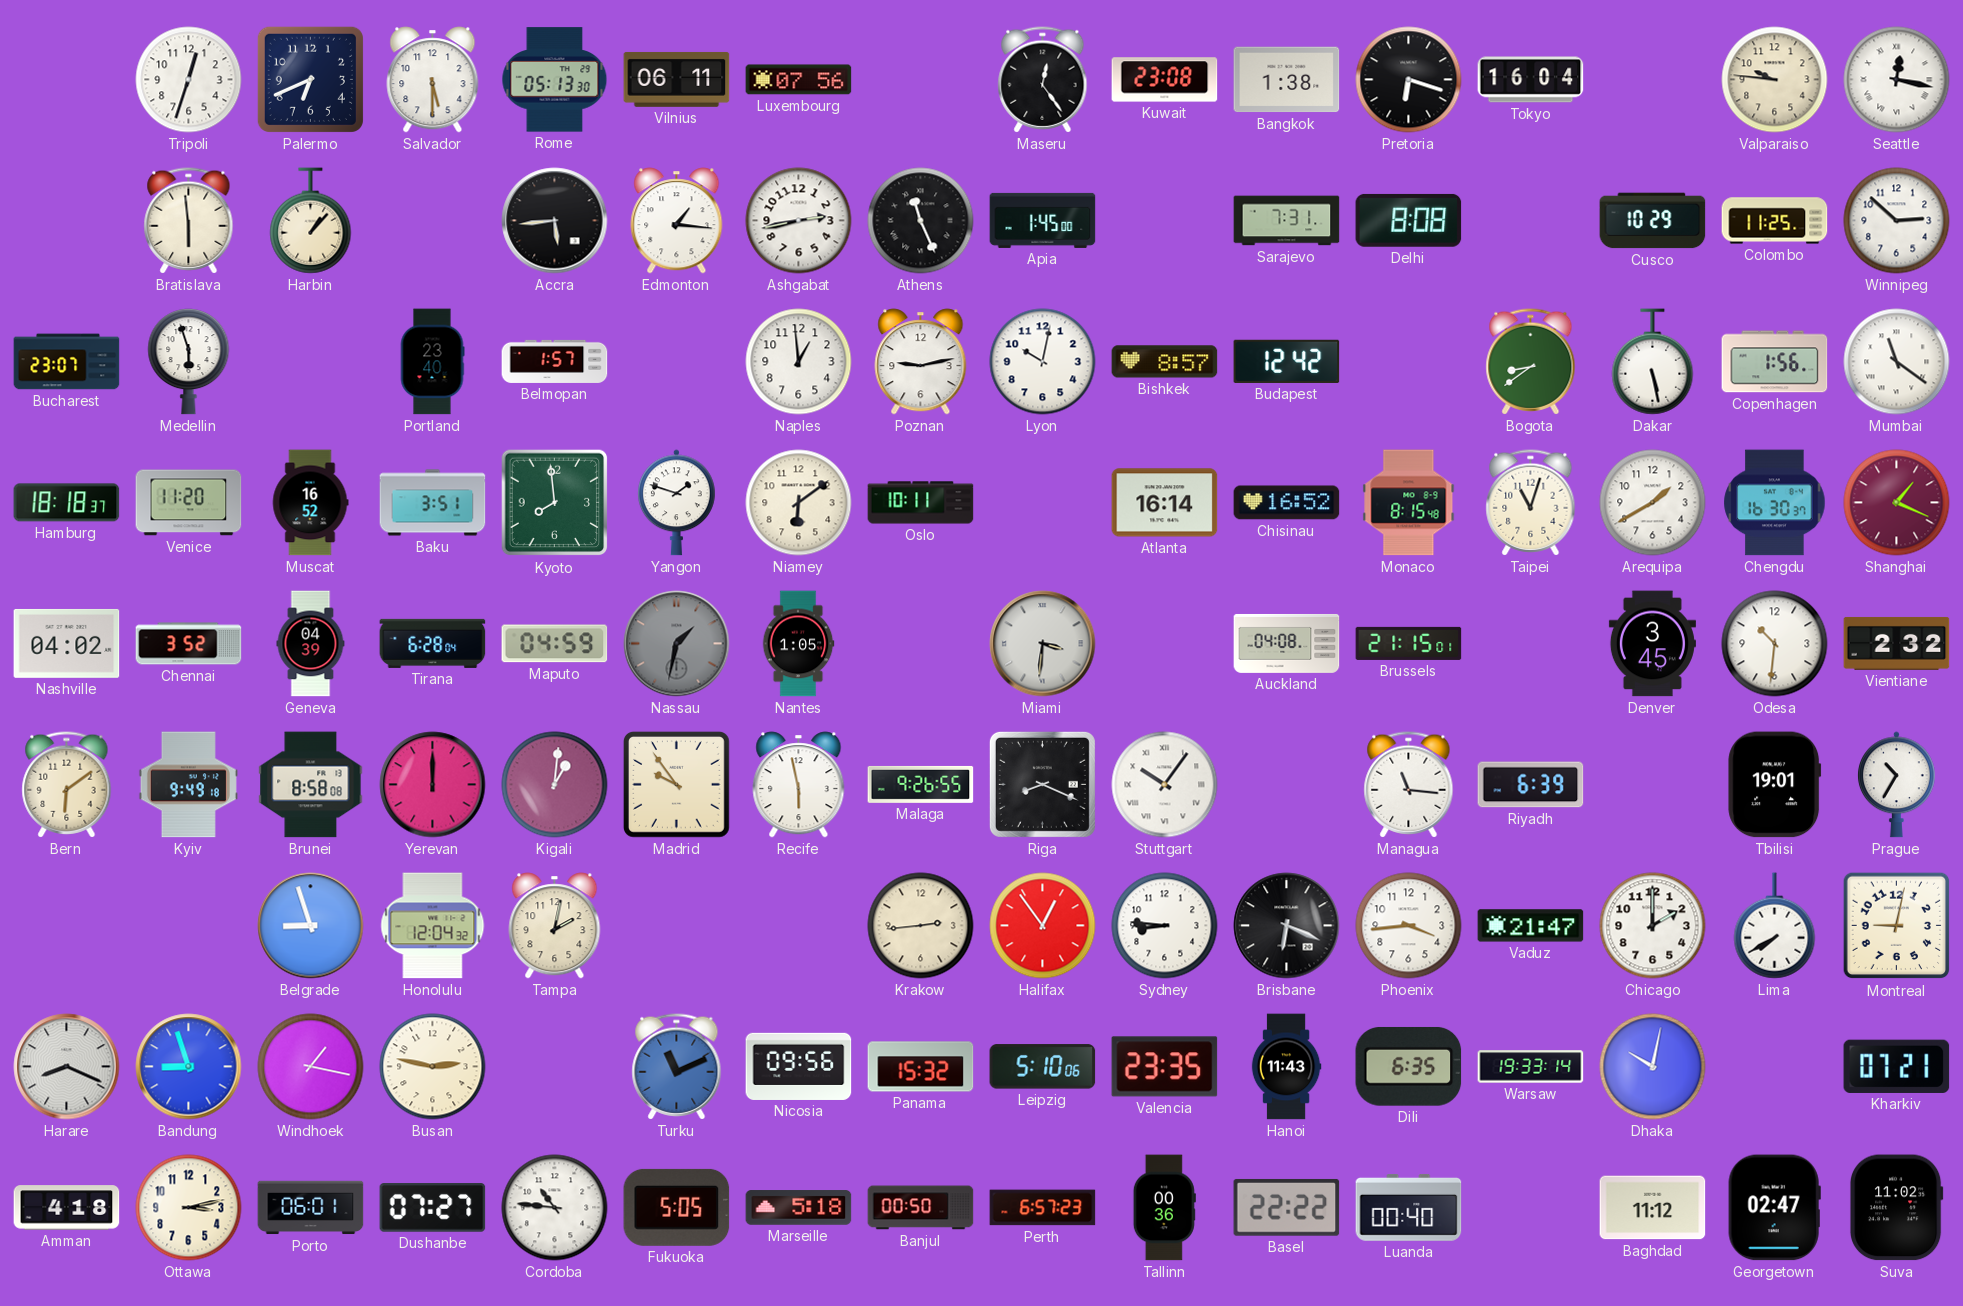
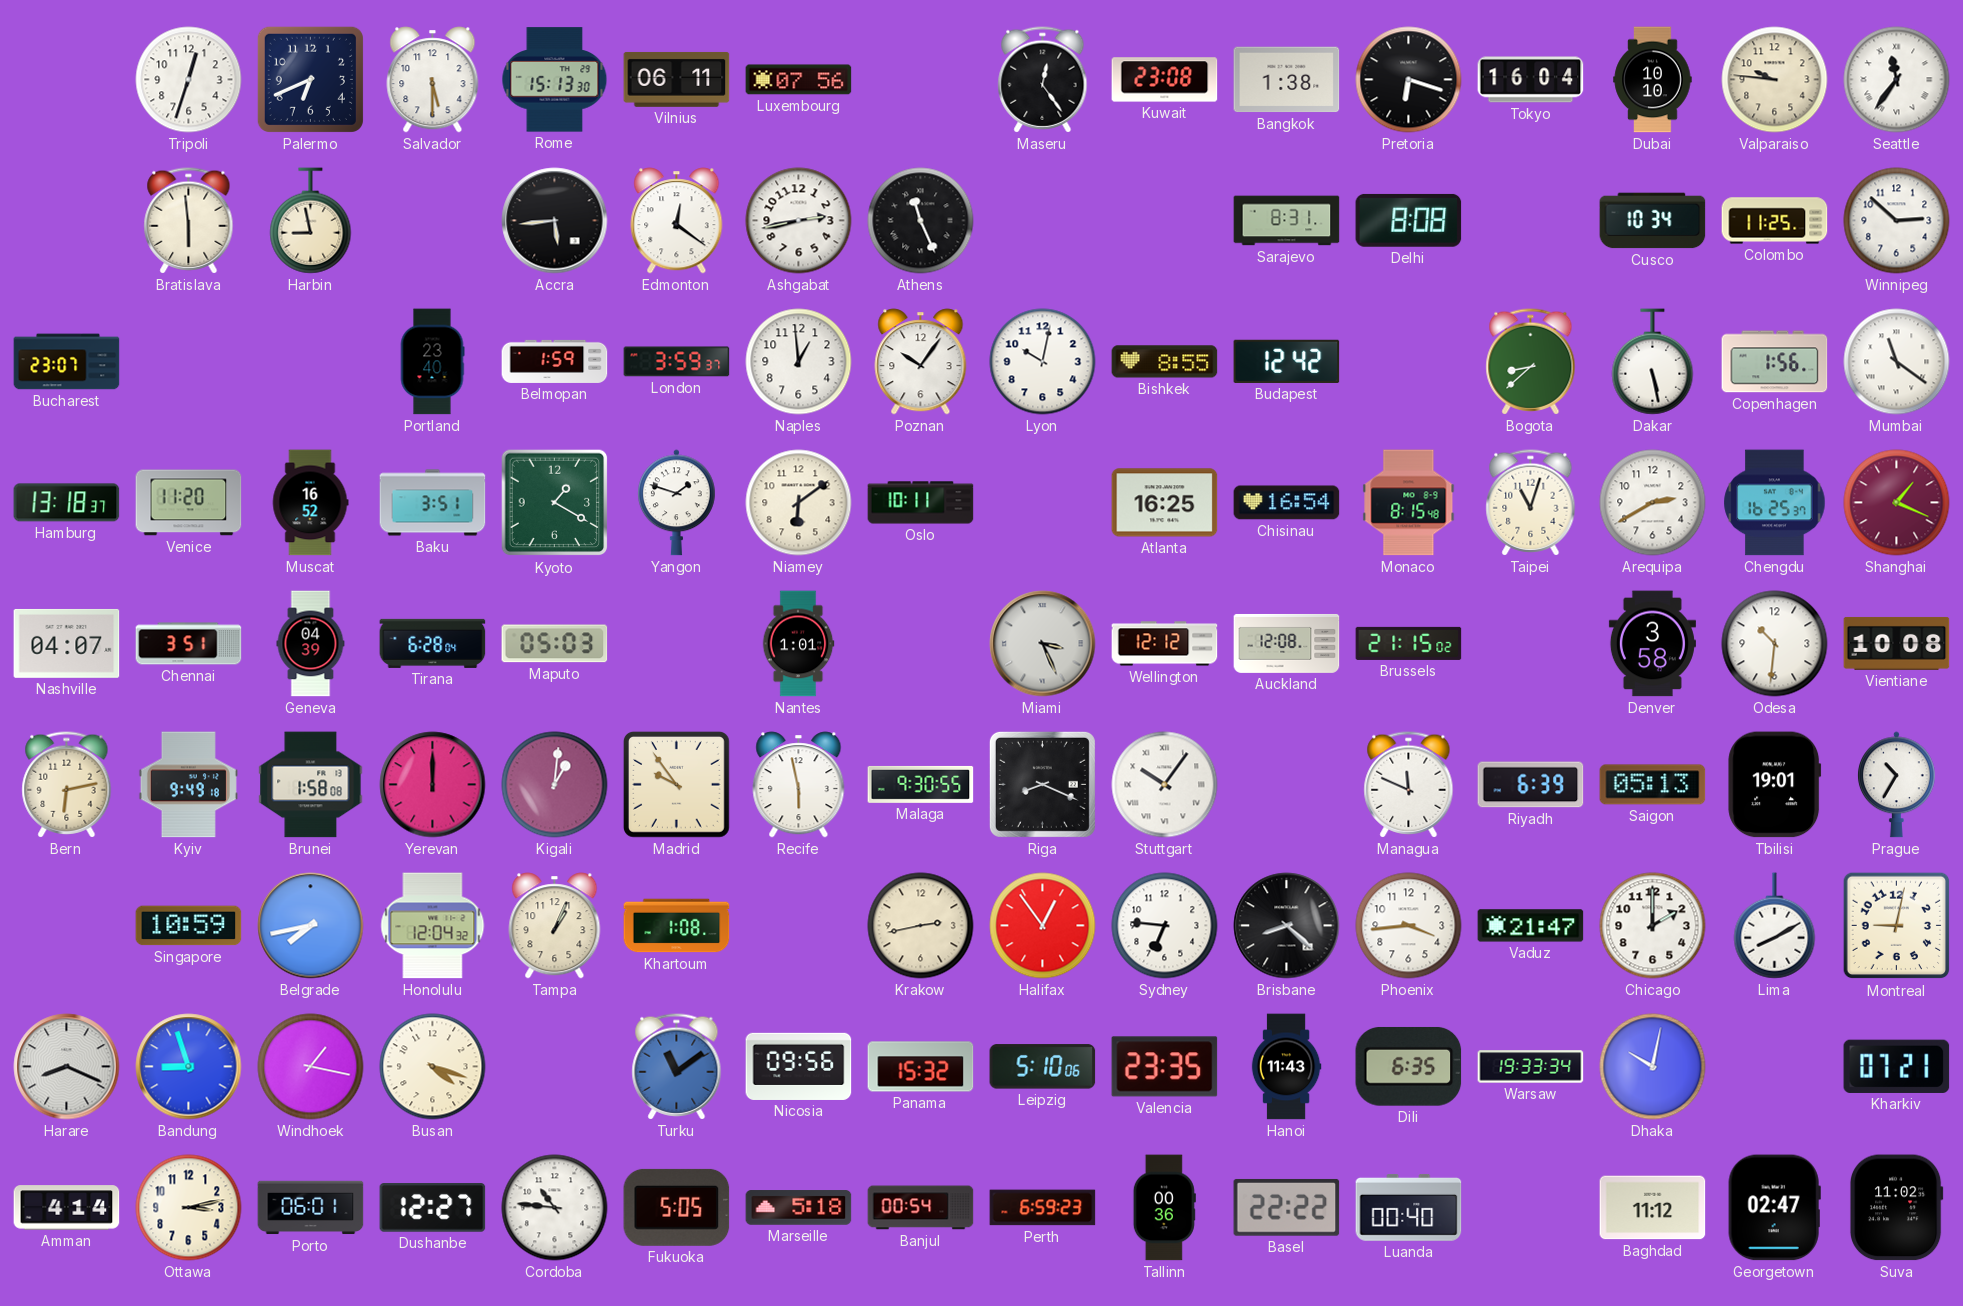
Rome: 05:13 -> 15:13 (555, 80)
Dubai: none -> 10:10 (1653, 80)
Seattle: 12:17 -> 11:36 (1897, 80)
Harbin: 1:07 -> 8:58 (311, 221)
Edmonton: 1:16 -> 12:21 (677, 221)
Apia: 1:45 -> none (1043, 220)
Sarajevo: 7:31 -> 8:31 (1287, 221)
Cusco: 10:29 -> 10:34 (1653, 221)
Medellin: 5:57 -> none (189, 362)
Belmopan: 1:57 -> 1:59 (555, 361)
London: none -> 3:59 (677, 362)
Poznan: 9:13 -> 10:06 (921, 362)
Bishkek: 8:57 -> 8:55 (1165, 362)
Bogota: 8:39 -> 8:38 (1531, 362)
Hamburg: 18:18 -> 13:18 (67, 503)
Kyoto: 7:59 -> 1:20 (555, 503)
Atlanta: 16:14 -> 16:25 (1165, 503)
Chisinau: 16:52 -> 16:54 (1287, 503)
Arequipa: 1:40 -> 2:40 (1653, 503)
Chengdu: 16:30 -> 16:25 (1775, 503)
Nashville: 04:02 -> 04:07 (67, 643)
Chennai: 3:52 -> 3:51 (189, 644)
Maputo: 04:59 -> 05:03 (555, 644)
Nassau: 1:32 -> none (677, 644)
Nantes: 1:05 -> 1:01 (798, 644)
Miami: 3:31 -> 3:26 (1043, 644)
Wellington: none -> 12:12 (1165, 644)
Auckland: 04:08 -> 12:08 (1287, 643)
Brussels: 21:15:01 -> 21:15:02 (1409, 643)
Denver: 3:45 -> 3:58 (1652, 644)
Vientiane: 2:32 -> 10:08 (1897, 643)
Bern: 6:09 -> 6:13 (67, 785)
Brunei: 8:58 -> 1:58 (311, 785)
Malaga: 9:26 -> 9:30 (921, 784)
Managua: 11:16 -> 11:49 (1409, 785)
Saigon: none -> 05:13 (1653, 785)
Singapore: none -> 10:59 (189, 926)
Belgrade: 8:57 -> 7:43 (311, 926)
Tampa: 2:02 -> 1:04 (555, 926)
Khartoum: none -> 1:08 (677, 926)
Krakow: 2:44 -> 2:43 (921, 926)
Sydney: 8:46 -> 6:46 (1165, 926)
Brisbane: 6:19 -> 8:22 (1287, 926)
Lima: 7:40 -> 8:10 (1775, 926)
Busan: 2:47 -> 4:18 (433, 1067)
Turku: 11:11 -> 11:09 (677, 1067)
Warsaw: 19:33:14 -> 19:33:34 (1531, 1067)
Amman: 4:18 -> 4:14 (67, 1208)
Dushanbe: 07:27 -> 12:27 (433, 1208)
Banjul: 00:50 -> 00:54 (921, 1208)
Perth: 6:57 -> 6:59 (1043, 1208)
